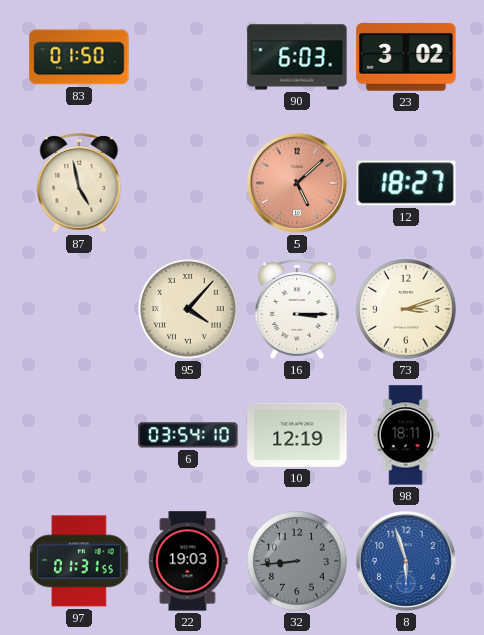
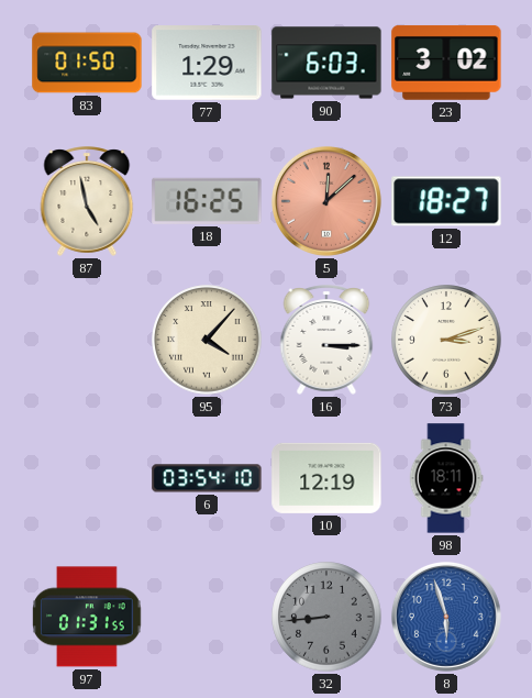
77: none -> 1:29 (207, 63)
18: none -> 16:25 (207, 201)
5: 5:08 -> 12:08 (326, 201)
22: 19:03 -> none (188, 561)
